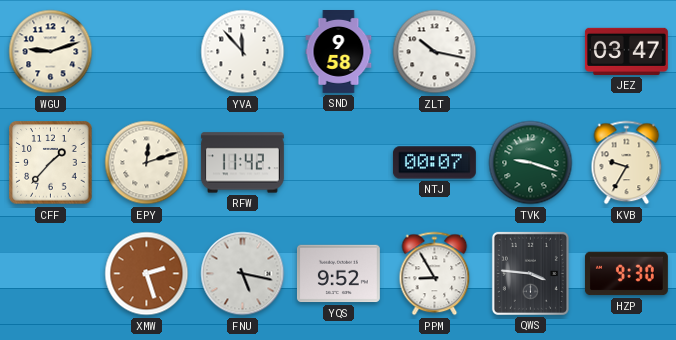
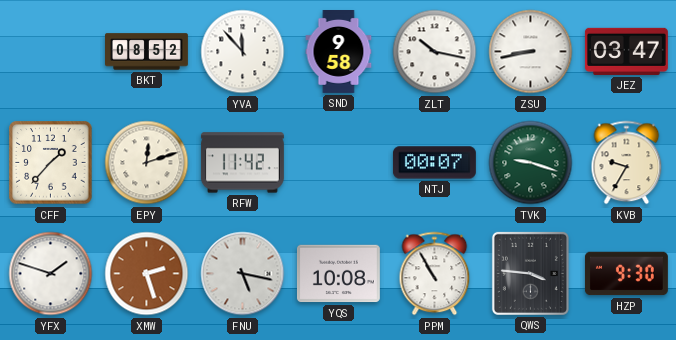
WGU: 9:12 -> none (51, 52)
BKT: none -> 08:52 (147, 52)
ZSU: none -> 8:43 (531, 52)
YFX: none -> 1:48 (51, 274)
YQS: 9:52 -> 10:08 (338, 274)
PPM: 8:55 -> 10:55 (435, 274)
